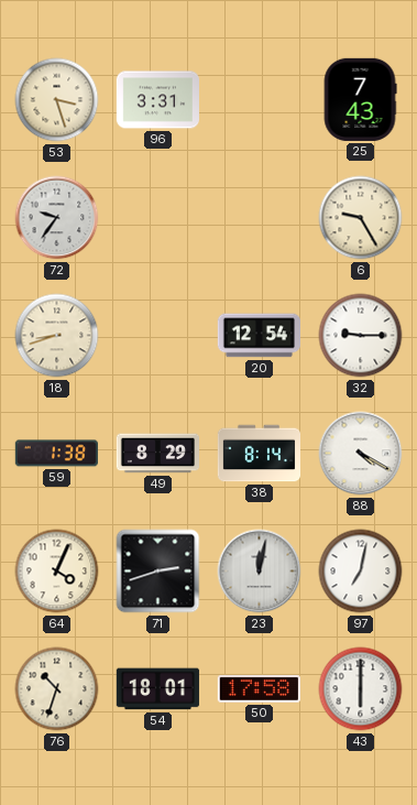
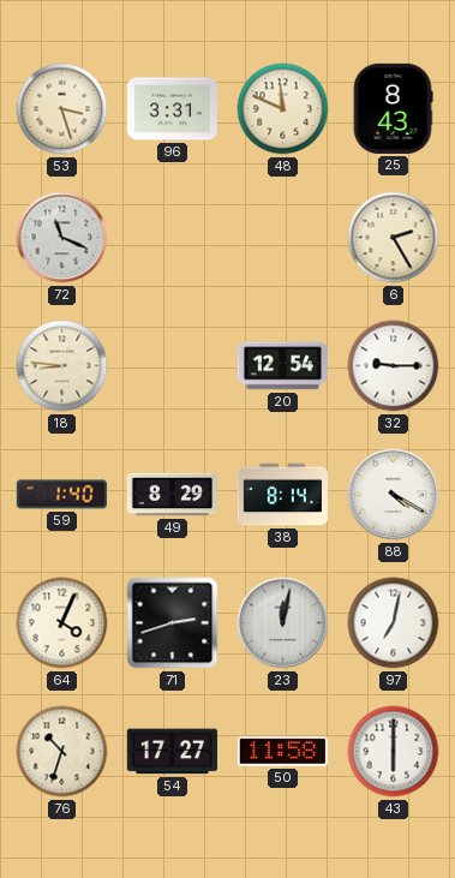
48: none -> 11:49 (283, 109)
25: 7:43 -> 8:43 (393, 108)
72: 9:36 -> 11:19 (62, 238)
6: 9:25 -> 2:25 (394, 238)
18: 8:42 -> 8:46 (62, 366)
59: 1:38 -> 1:40 (61, 495)
54: 18:01 -> 17:27 (172, 752)
50: 17:58 -> 11:58 (282, 751)
